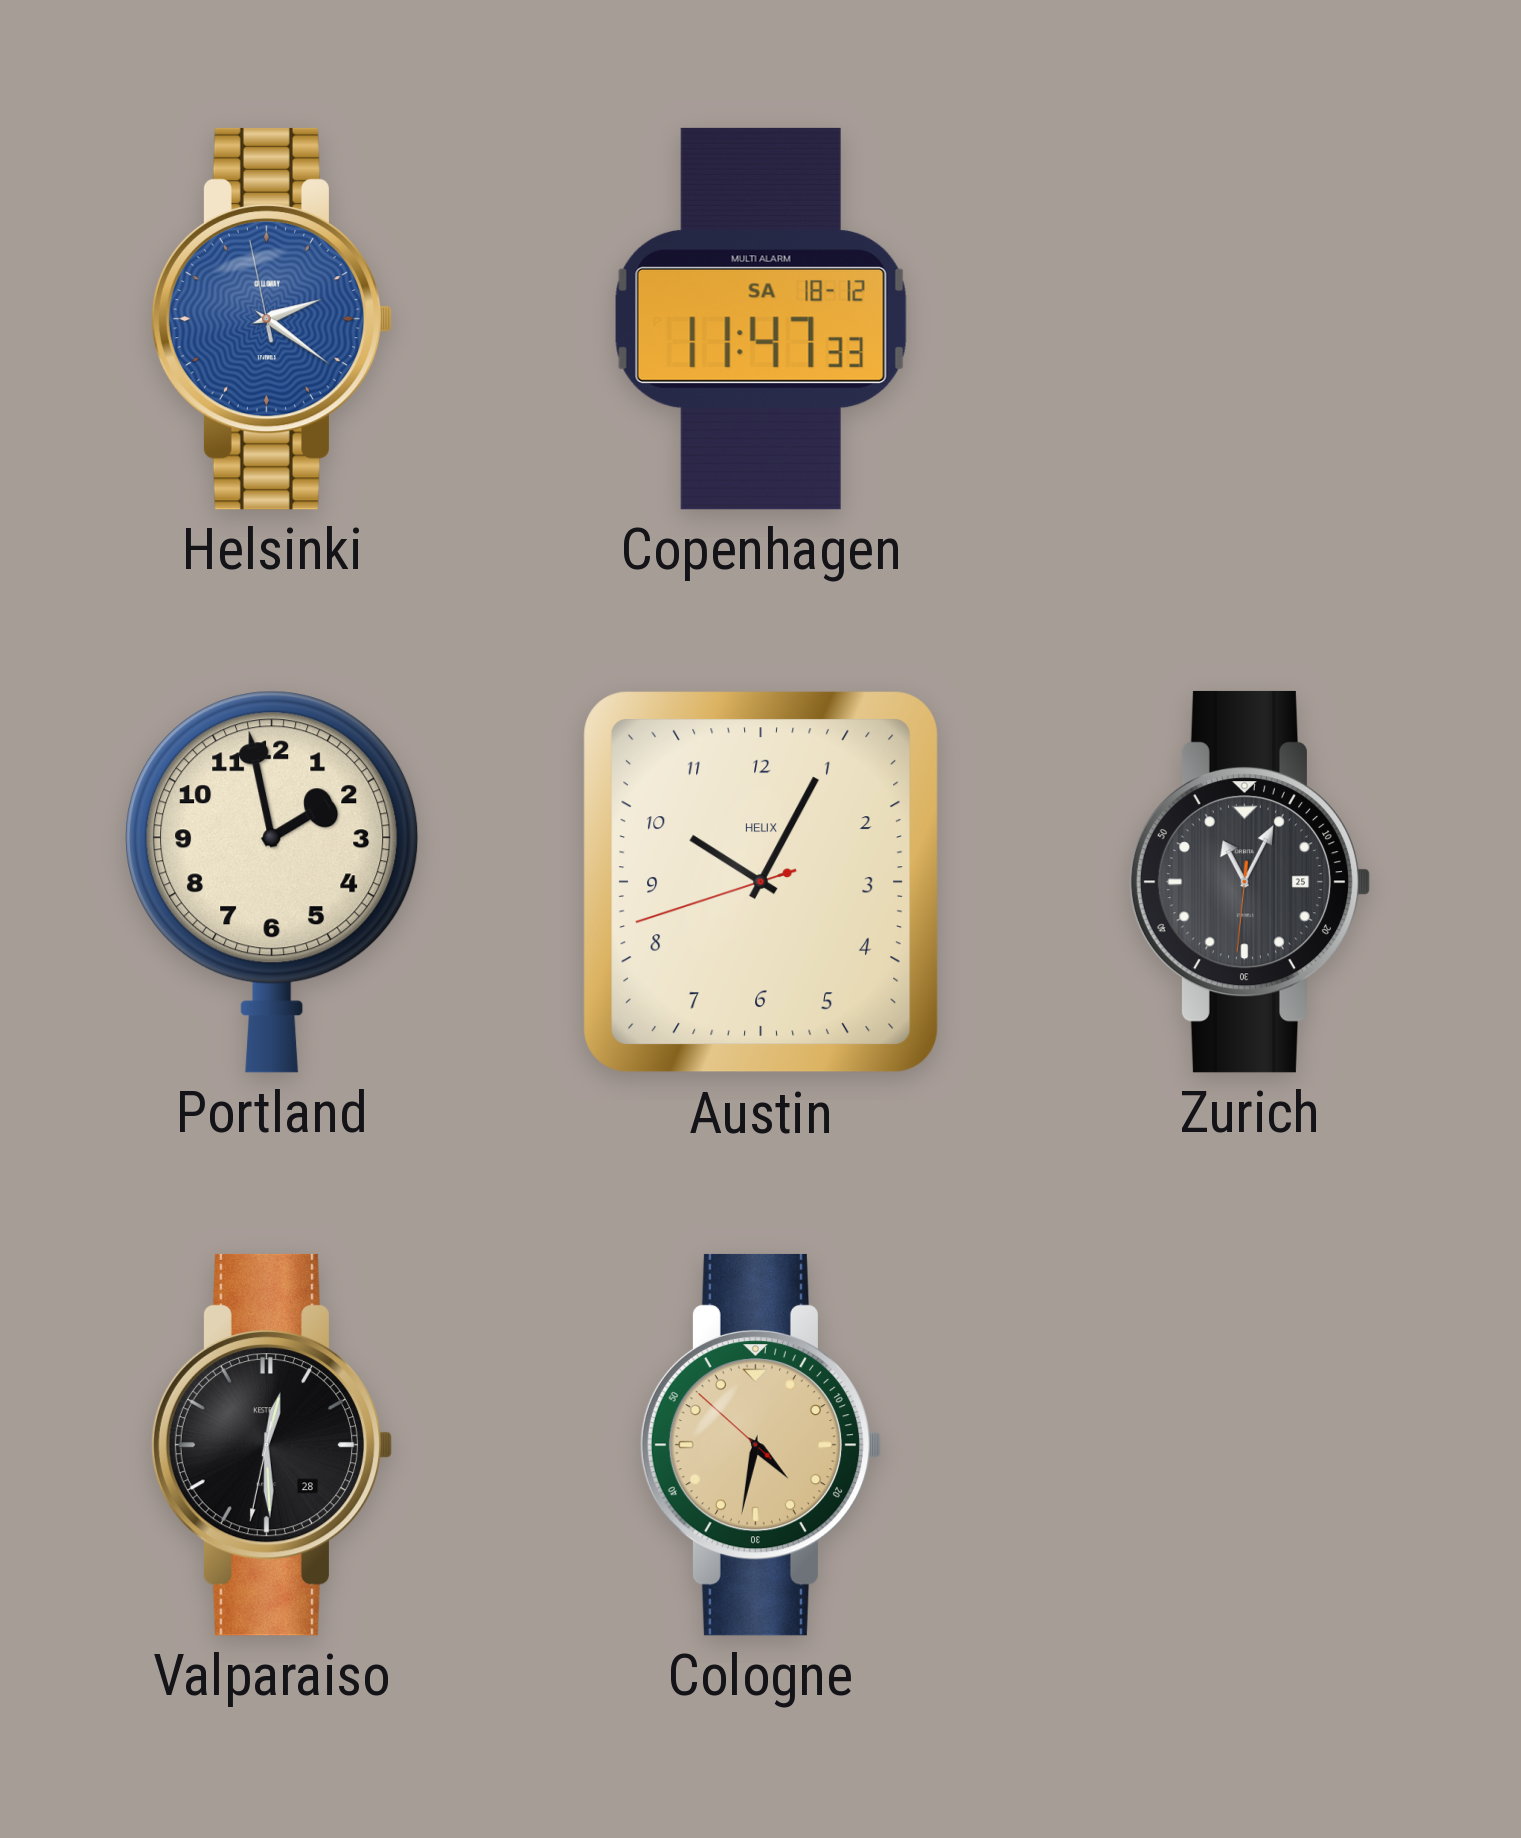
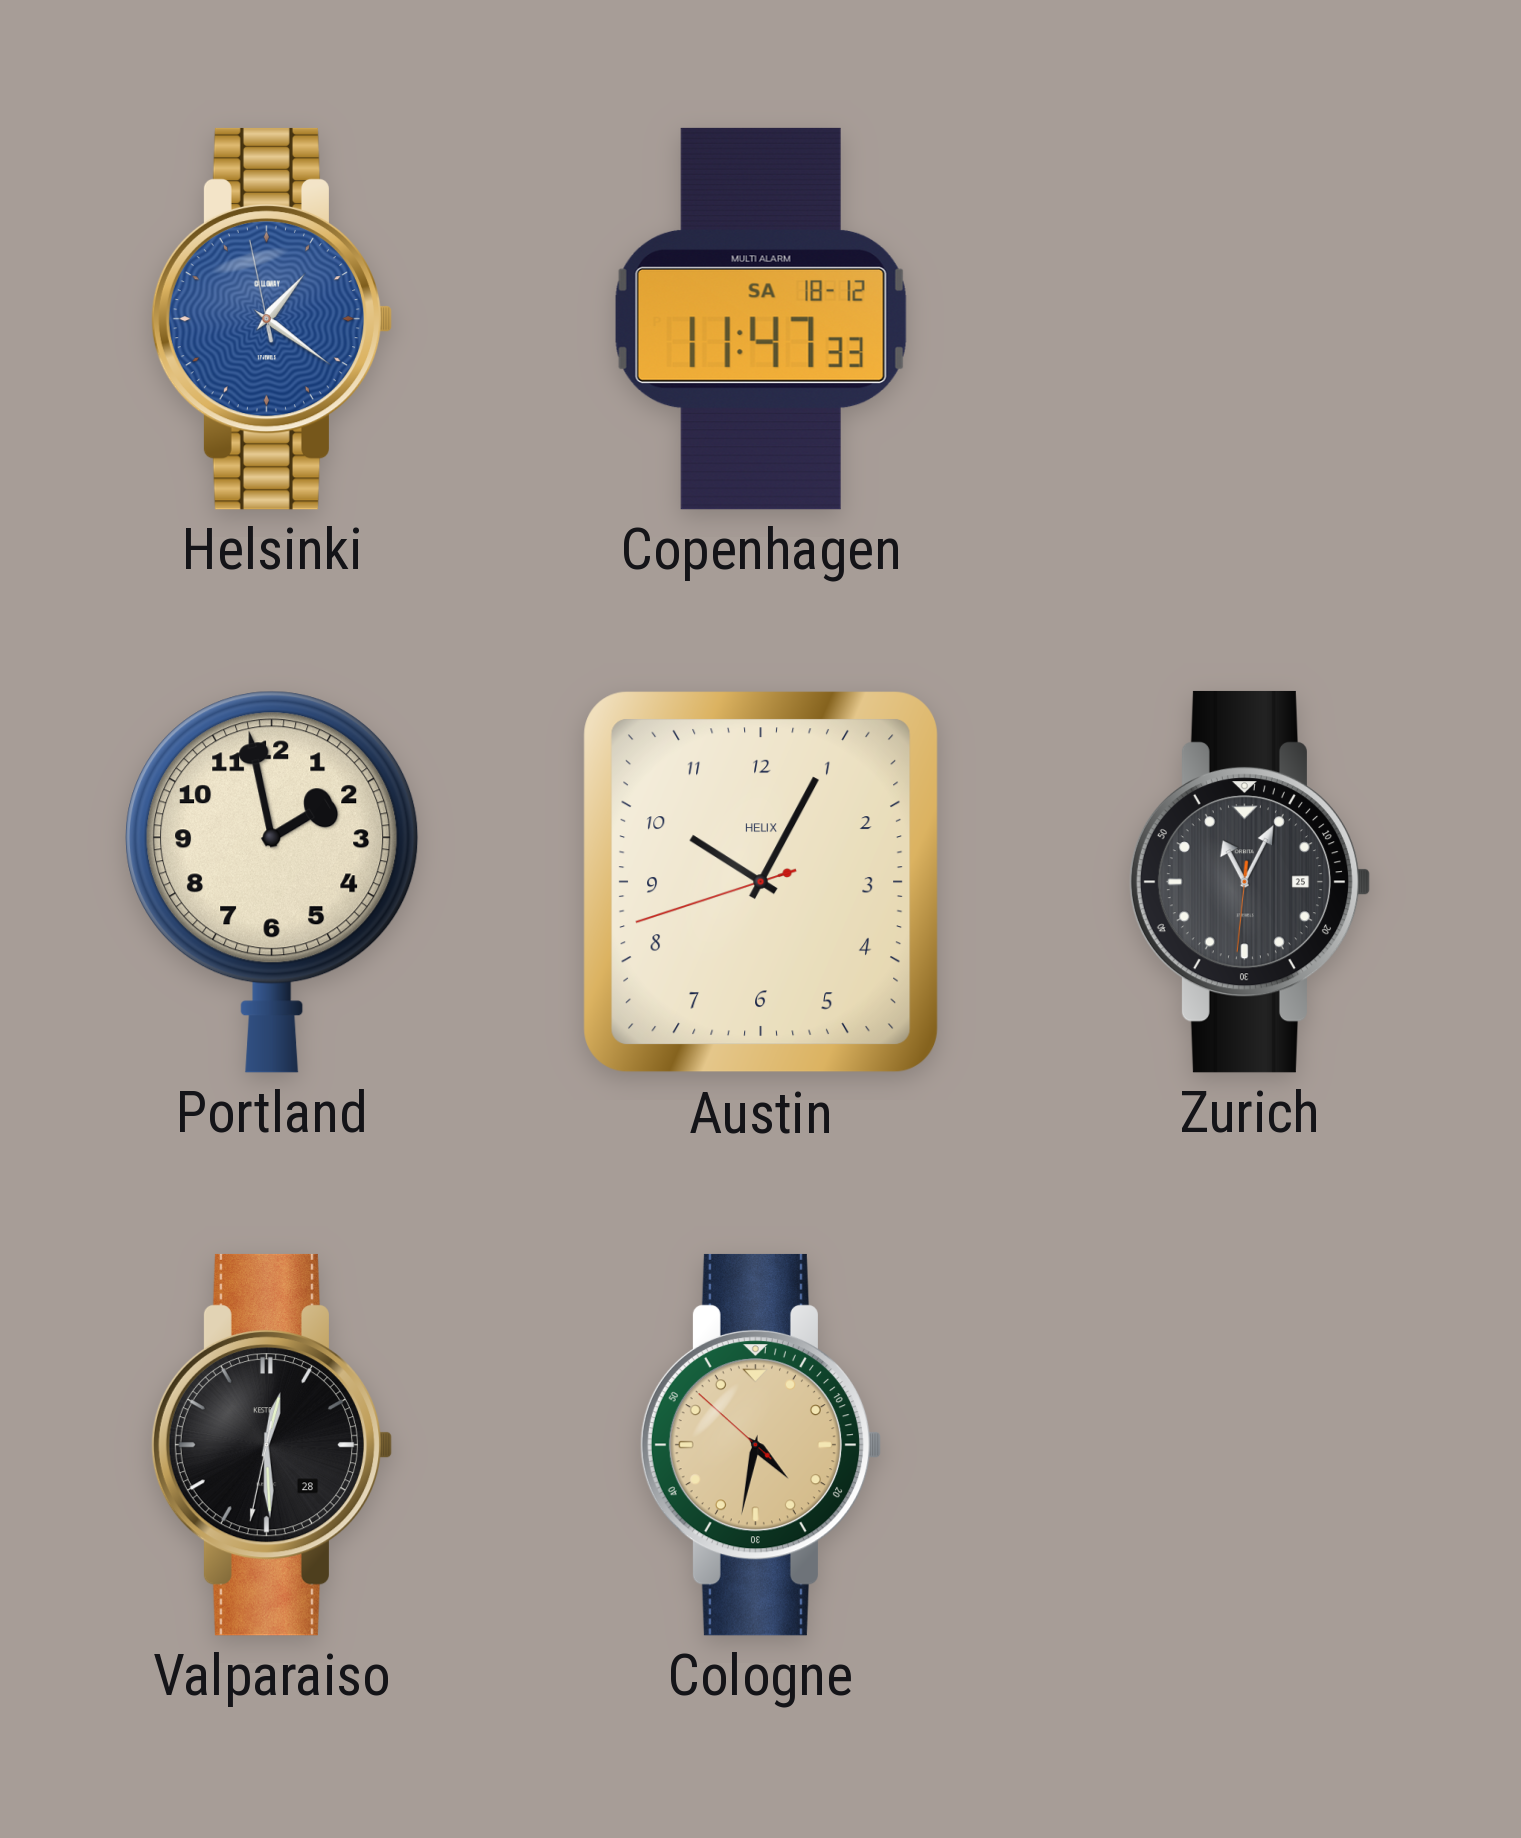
Helsinki: 2:20 -> 1:20 (272, 319)
